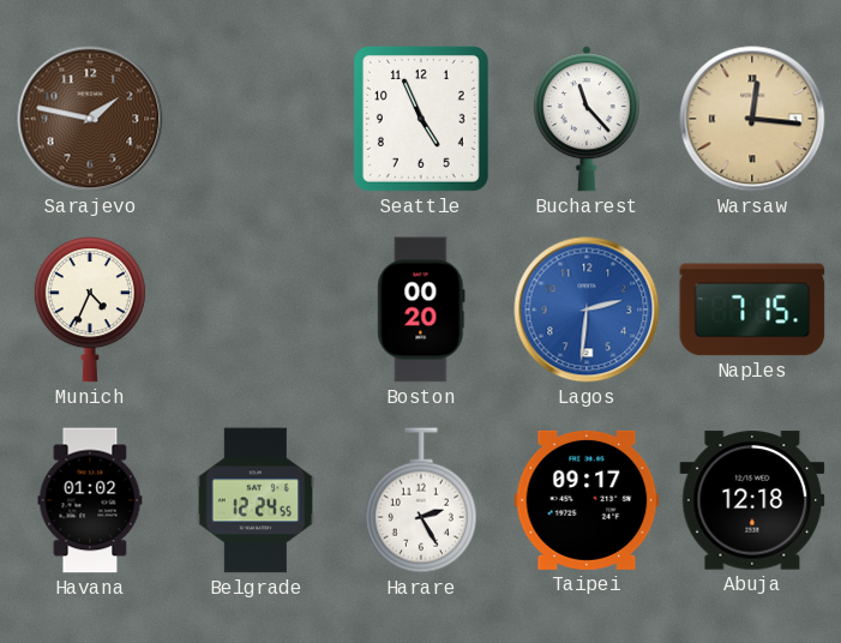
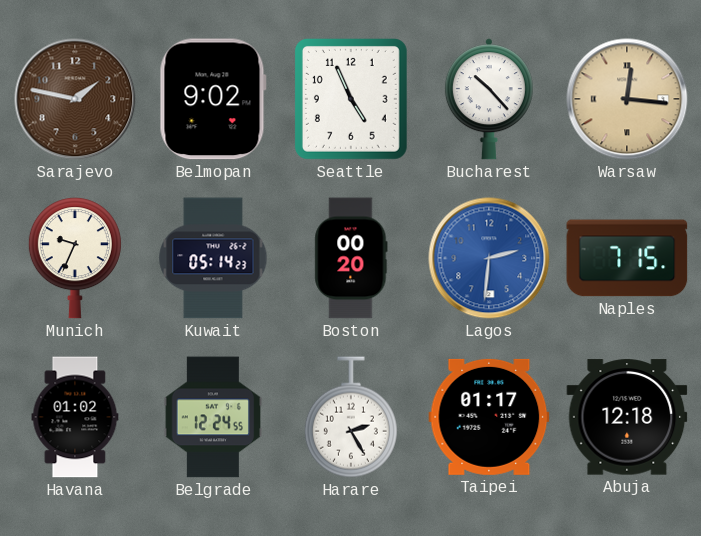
Belmopan: none -> 9:02 (213, 99)
Bucharest: 11:23 -> 10:23 (489, 99)
Munich: 4:34 -> 9:34 (75, 258)
Kuwait: none -> 05:14 (213, 258)
Taipei: 09:17 -> 01:17 (489, 417)
